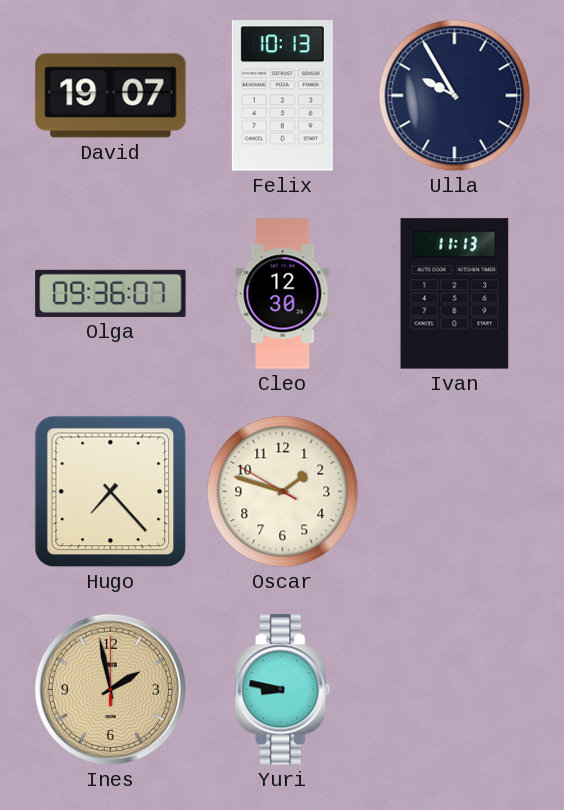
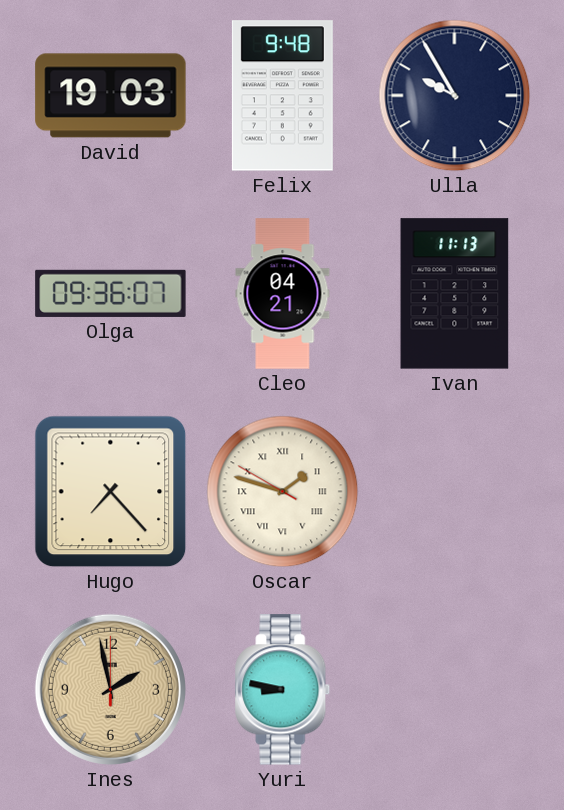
David: 19:07 -> 19:03 (111, 96)
Felix: 10:13 -> 9:48 (282, 96)
Cleo: 12:30 -> 04:21 (283, 294)
Oscar numerals: Arabic -> Roman (283, 492)
